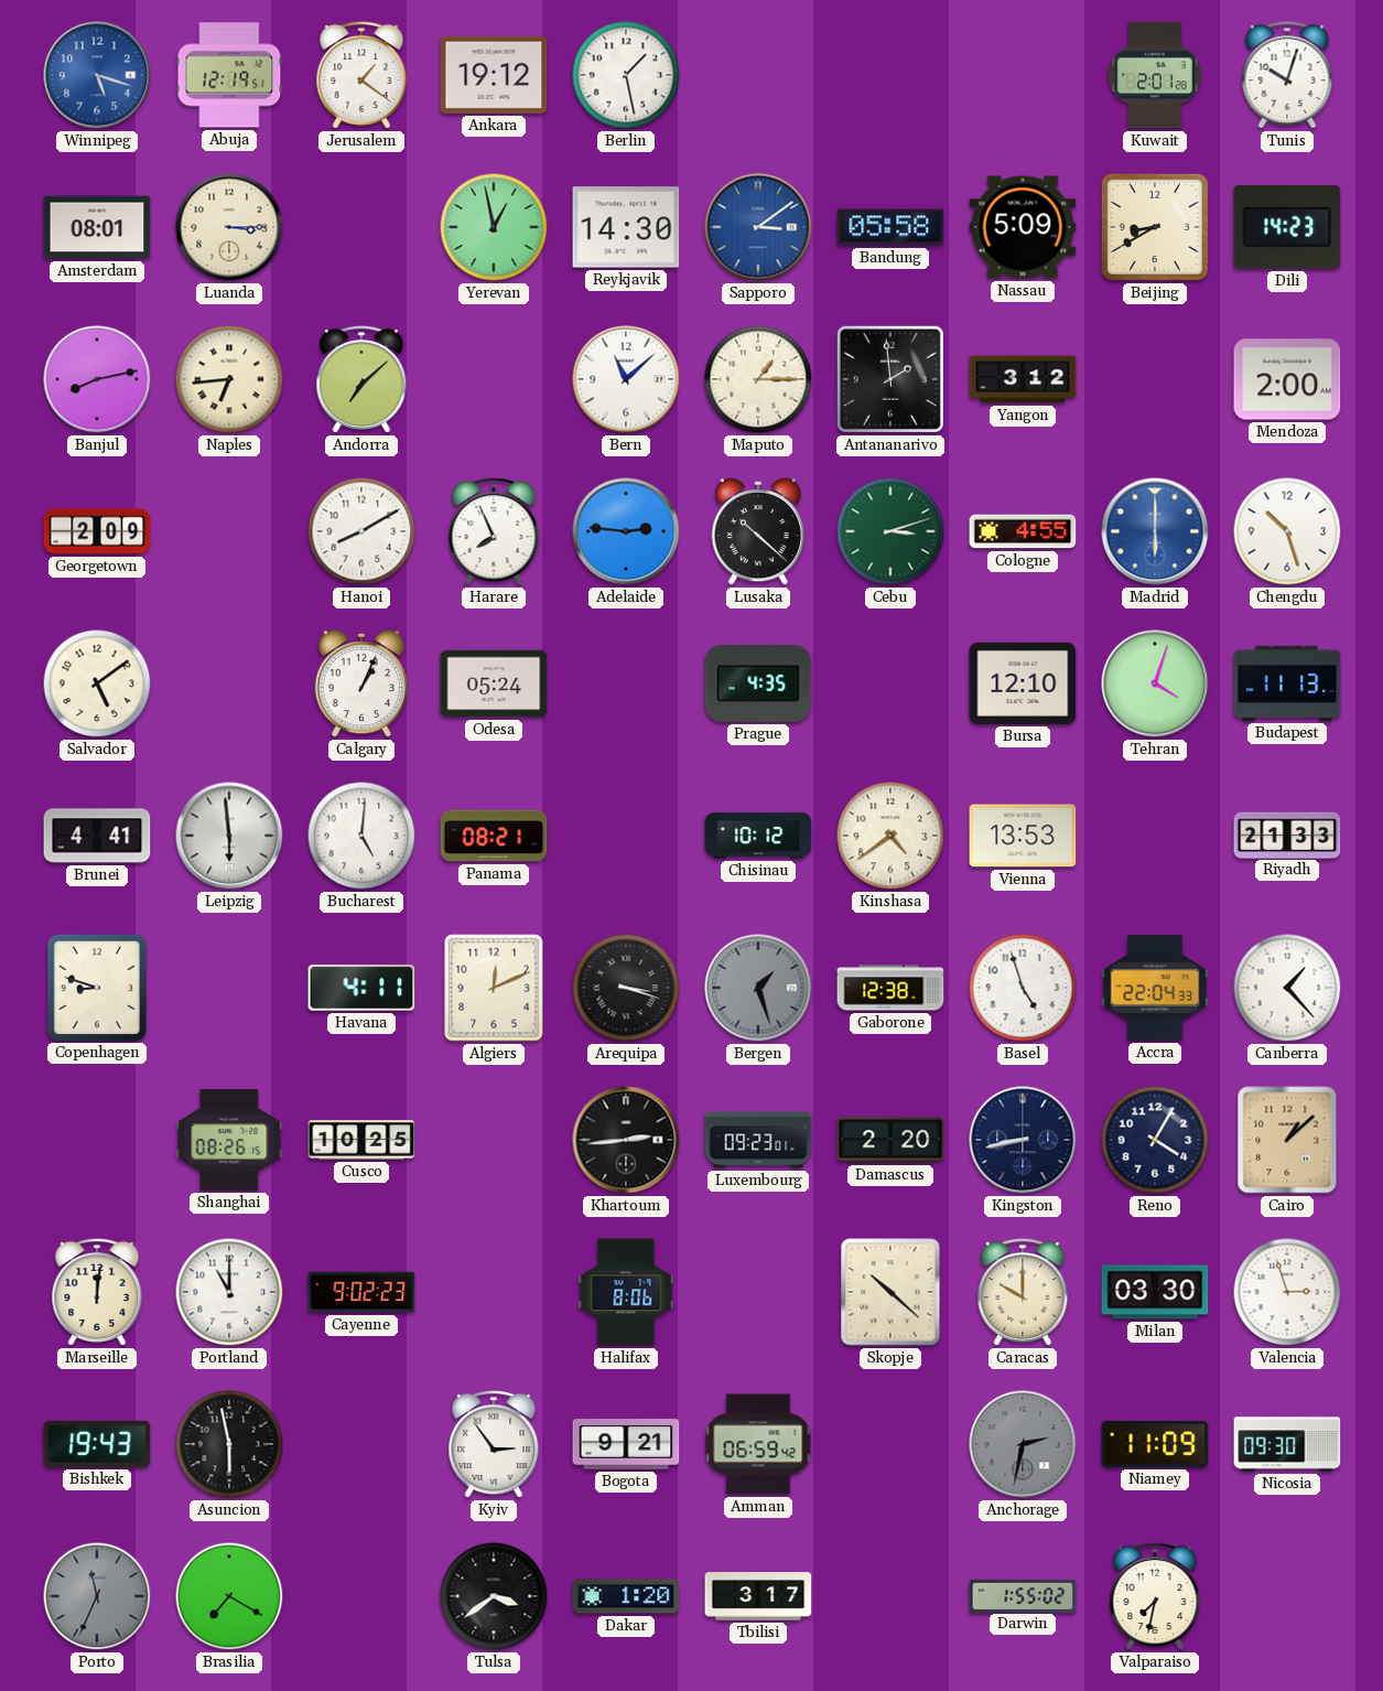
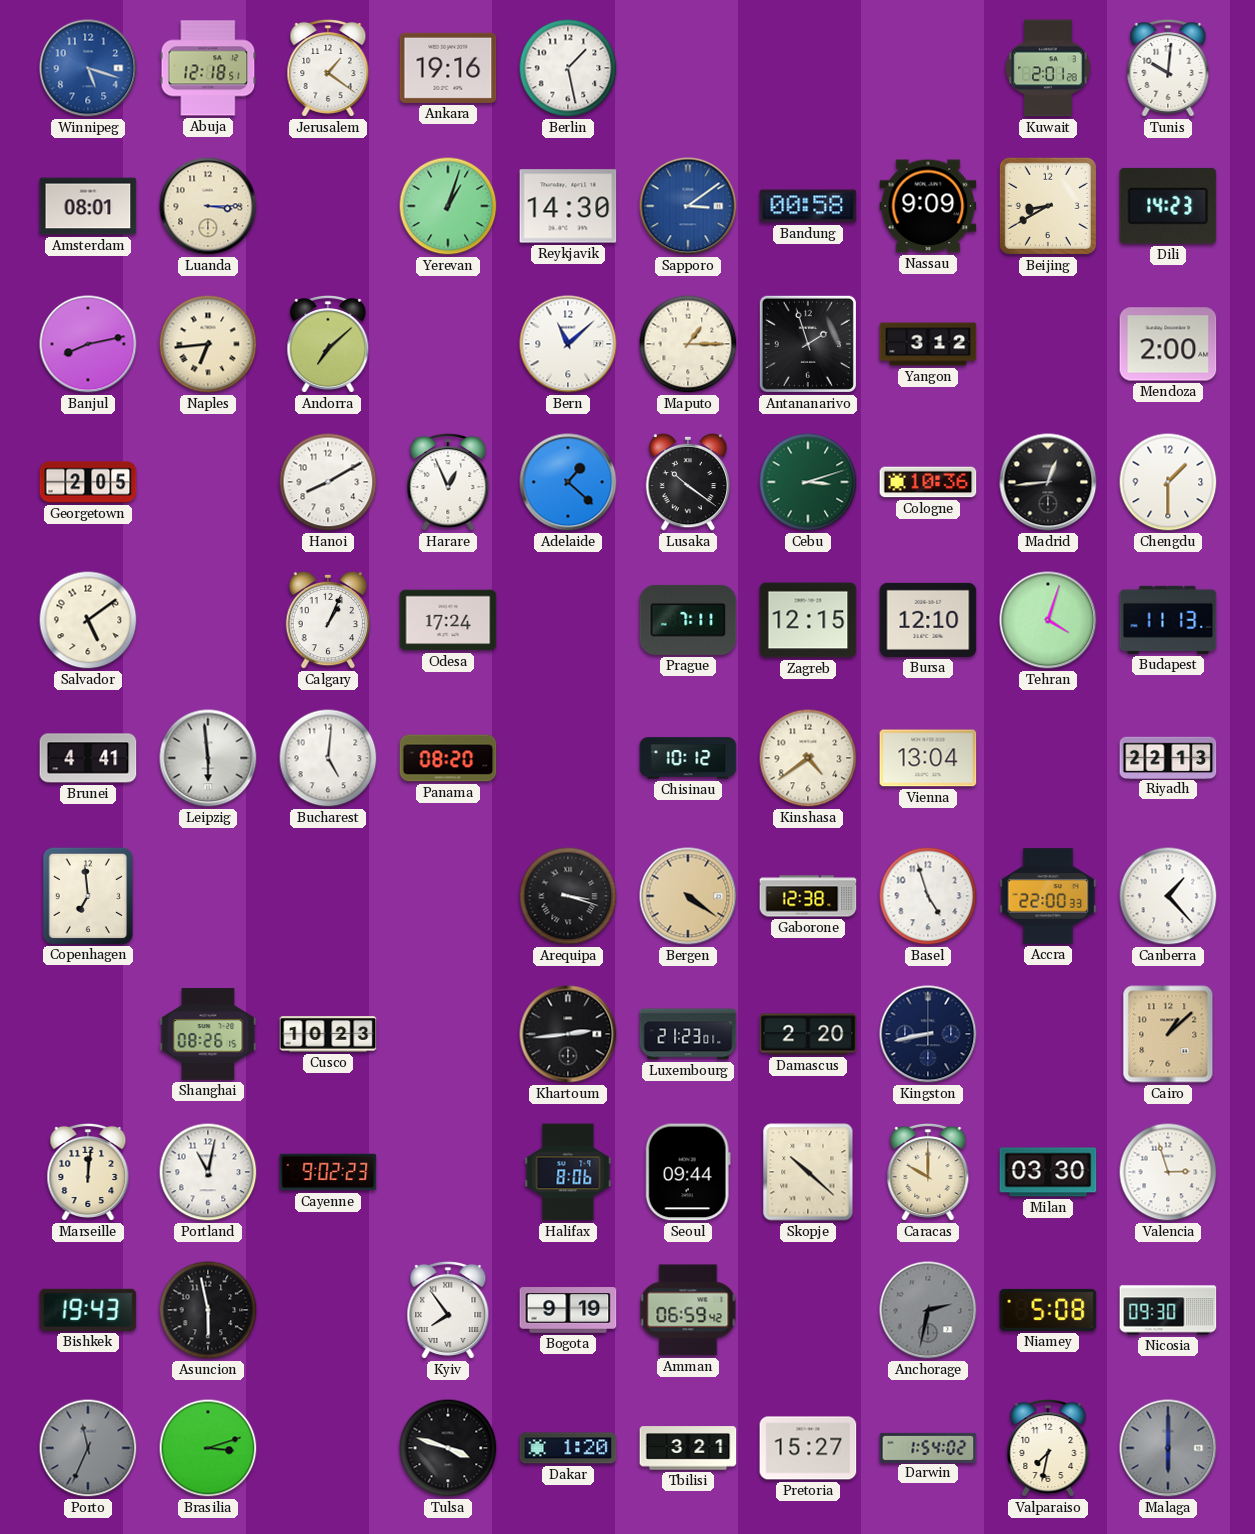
Abuja: 12:19 -> 12:18 (208, 68)
Ankara: 19:12 -> 19:16 (448, 68)
Tunis: 10:03 -> 10:01 (1168, 68)
Yerevan: 12:58 -> 1:03 (448, 206)
Bandung: 05:58 -> 00:58 (808, 206)
Nassau: 5:09 -> 9:09 (928, 206)
Antananarivo: 1:59 -> 1:57 (808, 344)
Georgetown: 2:09 -> 2:05 (88, 482)
Harare: 7:56 -> 12:56 (448, 482)
Adelaide: 2:46 -> 1:22 (568, 482)
Lusaka: 10:22 -> 10:21 (688, 482)
Cologne: 4:55 -> 10:36 (928, 482)
Madrid: 6:00 -> 12:44 (1048, 482)
Madrid dial: blue -> black (1048, 482)
Chengdu: 10:27 -> 1:30 (1168, 482)
Odesa: 05:24 -> 17:24 (448, 620)
Prague: 4:35 -> 7:11 (688, 620)
Zagreb: none -> 12:15 (808, 620)
Panama: 08:21 -> 08:20 (448, 758)
Vienna: 13:53 -> 13:04 (928, 758)
Riyadh: 21:33 -> 22:13 (1168, 757)
Copenhagen: 8:48 -> 6:59 (87, 895)
Havana: 4:11 -> none (361, 988)
Algiers: 12:11 -> none (494, 988)
Bergen: 1:27 -> 4:21 (688, 896)
Bergen dial: grey -> champagne (688, 896)
Accra: 22:04 -> 22:00 (1048, 896)
Cusco: 10:25 -> 10:23 (328, 1034)
Luxembourg: 09:23 -> 21:23 (688, 1034)
Reno: 4:05 -> none (1155, 1140)
Portland: 11:00 -> 11:02 (208, 1172)
Seoul: none -> 09:44 (688, 1172)
Kyiv: 2:54 -> 7:54 (448, 1310)
Bogota: 9:21 -> 9:19 (568, 1310)
Niamey: 11:09 -> 5:08 (1048, 1310)
Brasilia: 7:20 -> 3:12 (208, 1448)
Tulsa: 3:39 -> 3:48 (448, 1448)
Tbilisi: 3:17 -> 3:21 (688, 1448)
Pretoria: none -> 15:27 (808, 1448)
Darwin: 1:55 -> 1:54 (928, 1447)
Malaga: none -> 6:00 (1168, 1448)
